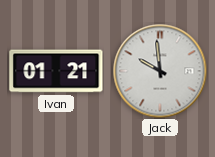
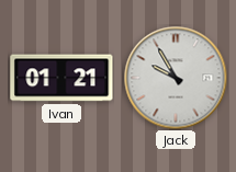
Jack: 9:59 -> 9:55 (176, 78)
